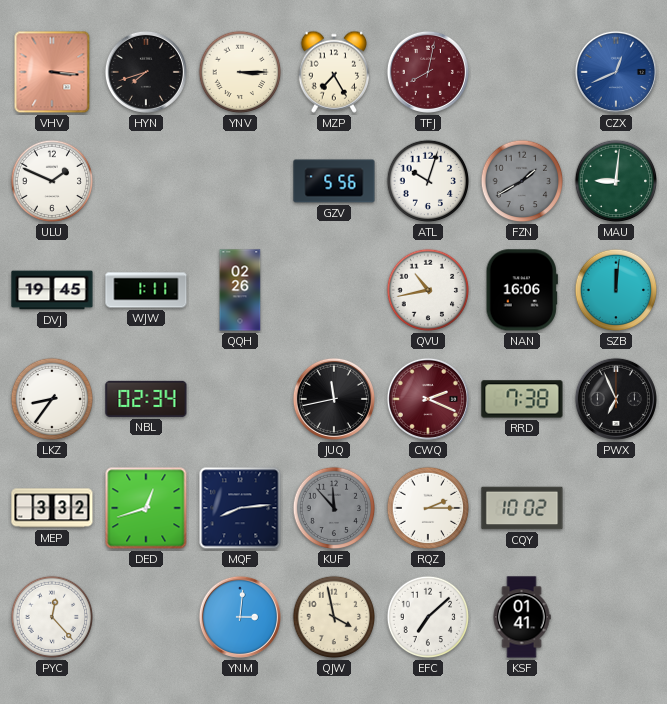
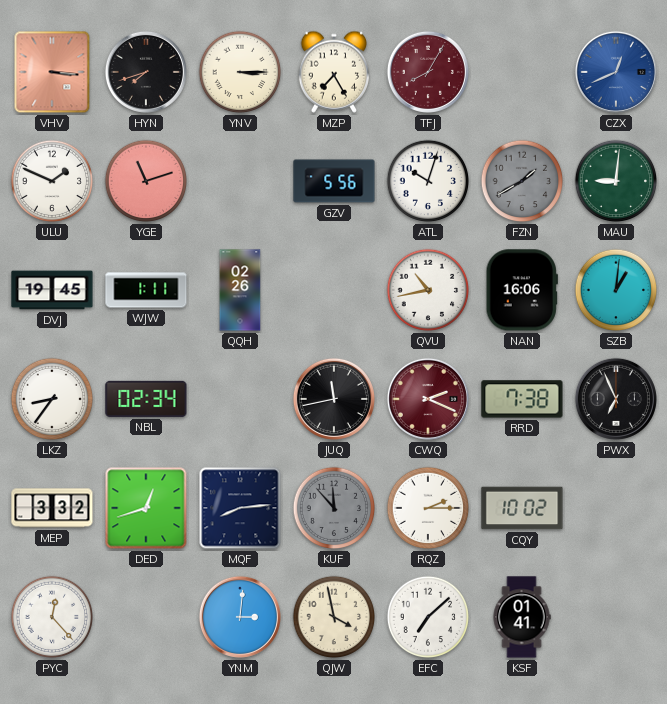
TFJ: 8:02 -> 8:05 (428, 72)
YGE: none -> 11:12 (146, 181)
SZB: 12:01 -> 1:01 (616, 290)
